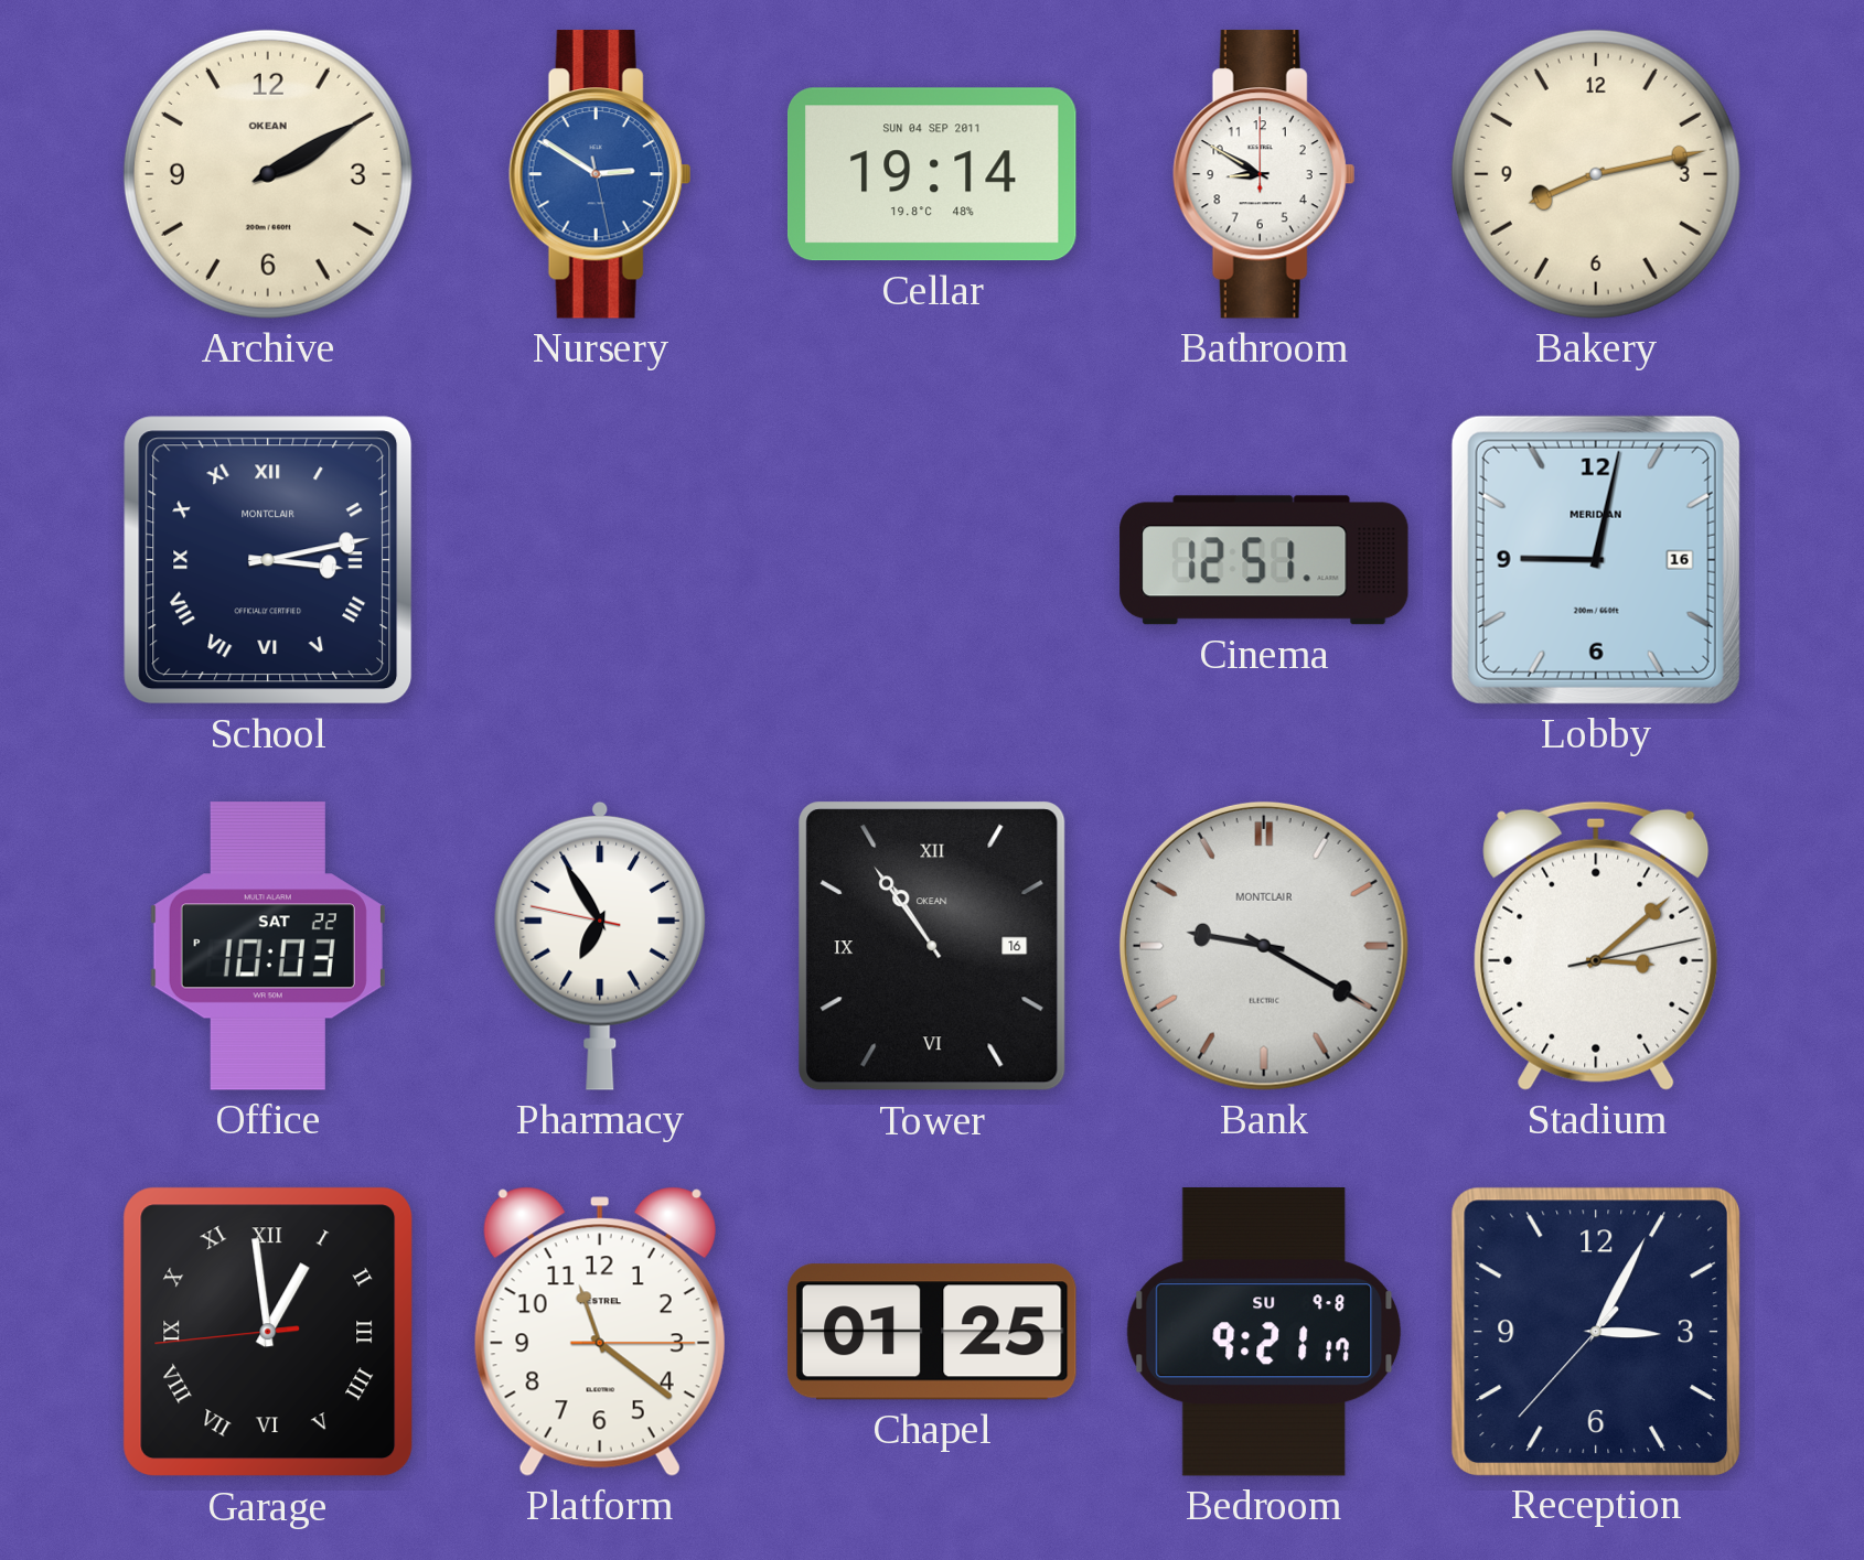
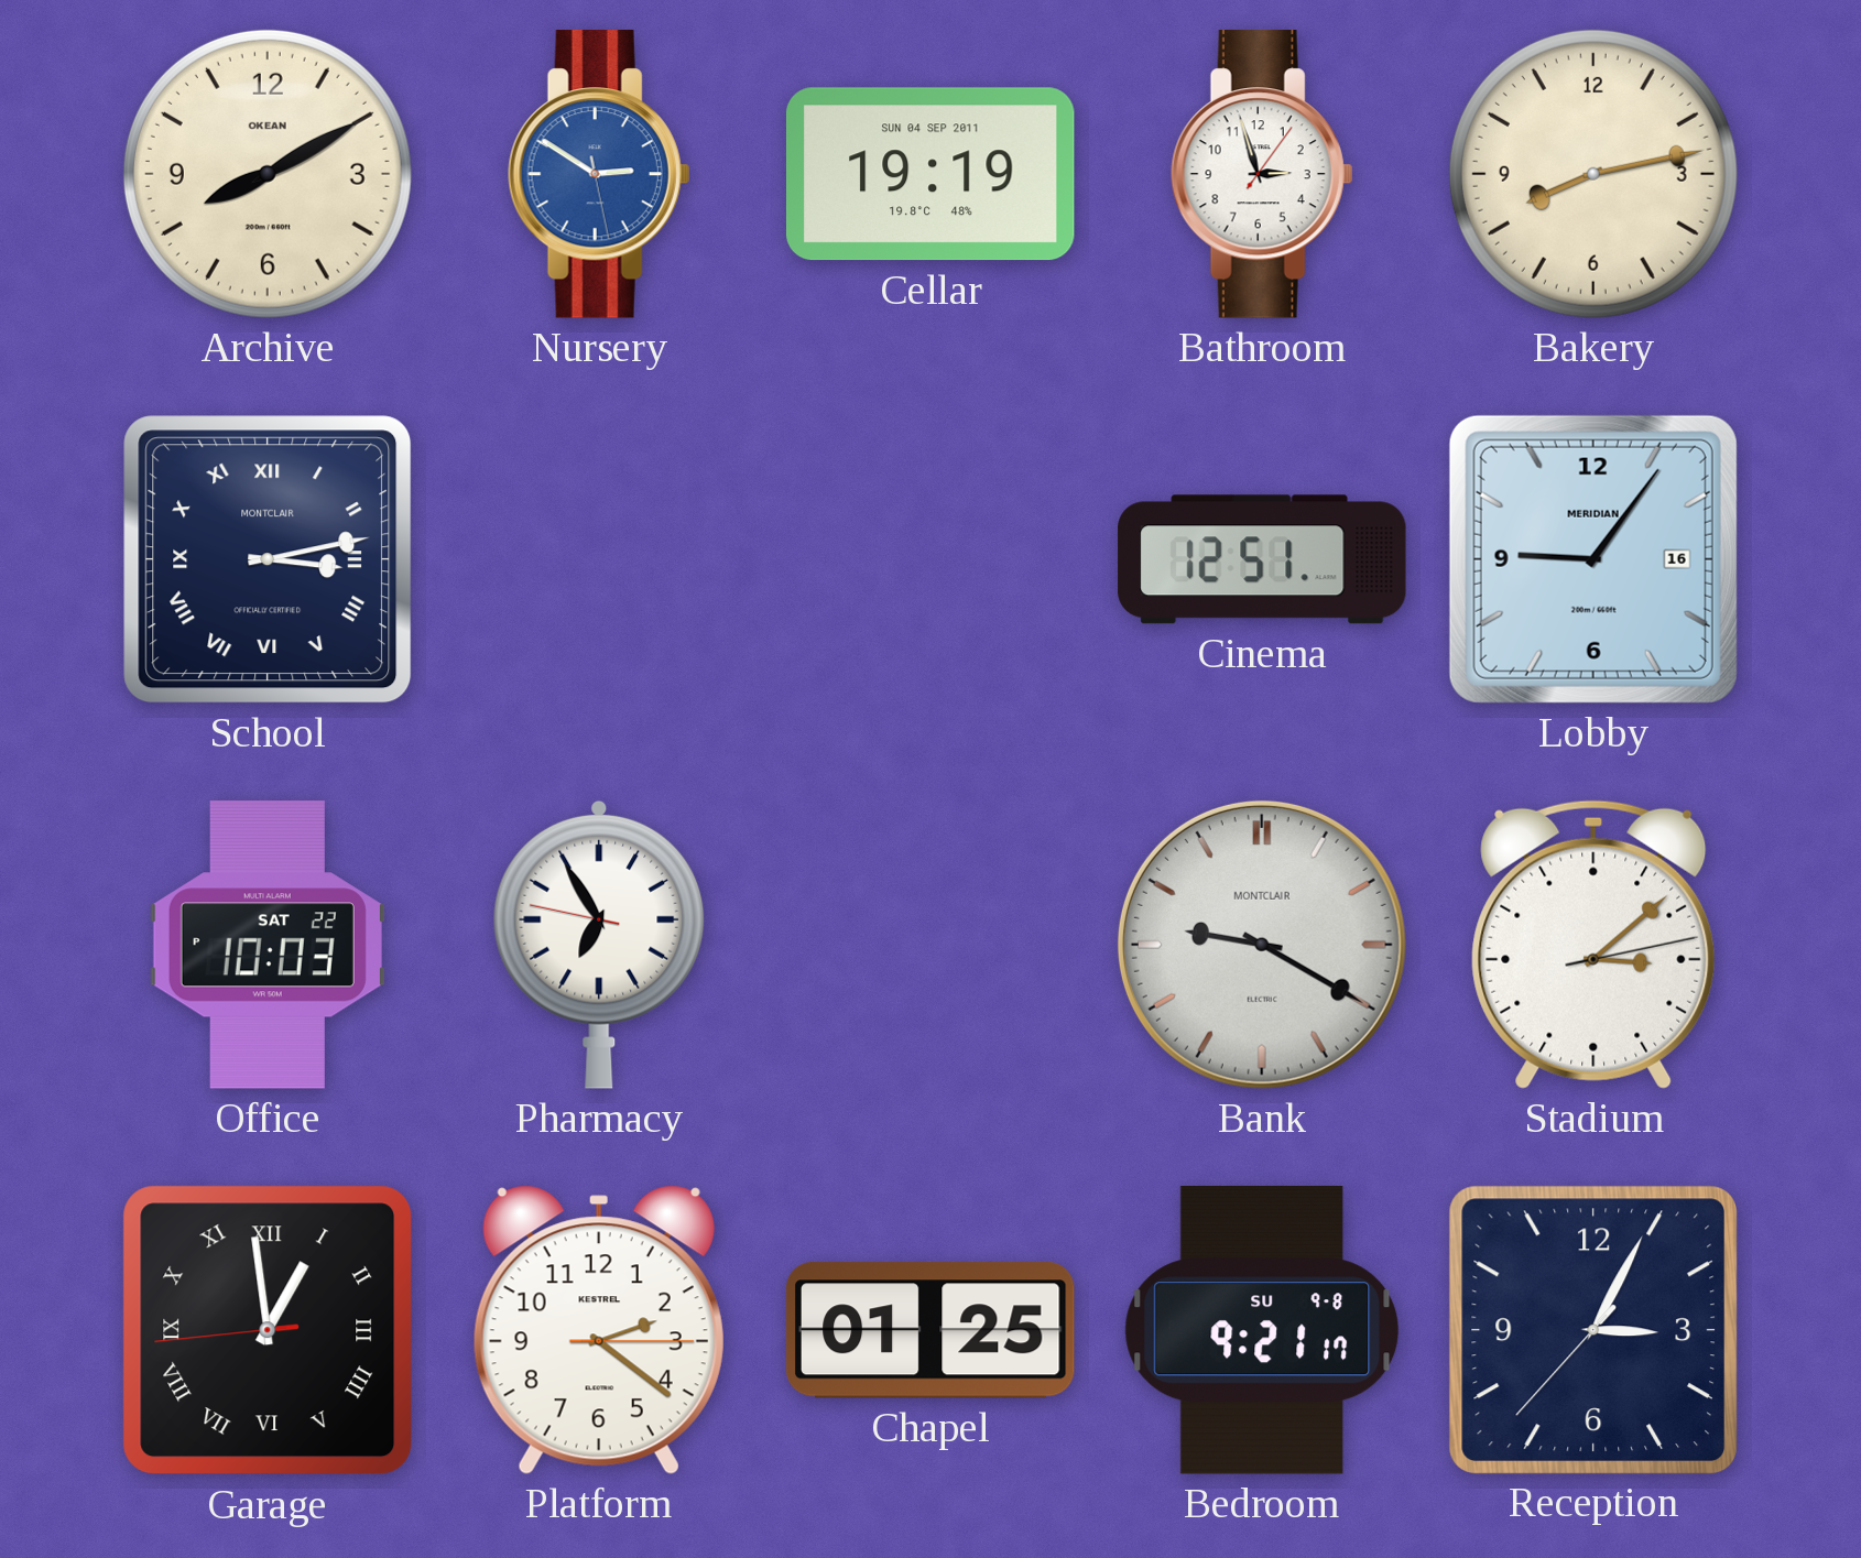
Archive: 2:10 -> 8:10 (268, 174)
Cellar: 19:14 -> 19:19 (930, 174)
Bathroom: 8:50 -> 2:57 (1262, 175)
Lobby: 9:02 -> 9:06 (1593, 559)
Tower: 10:54 -> none (932, 946)
Platform: 11:21 -> 2:21 (599, 1330)
